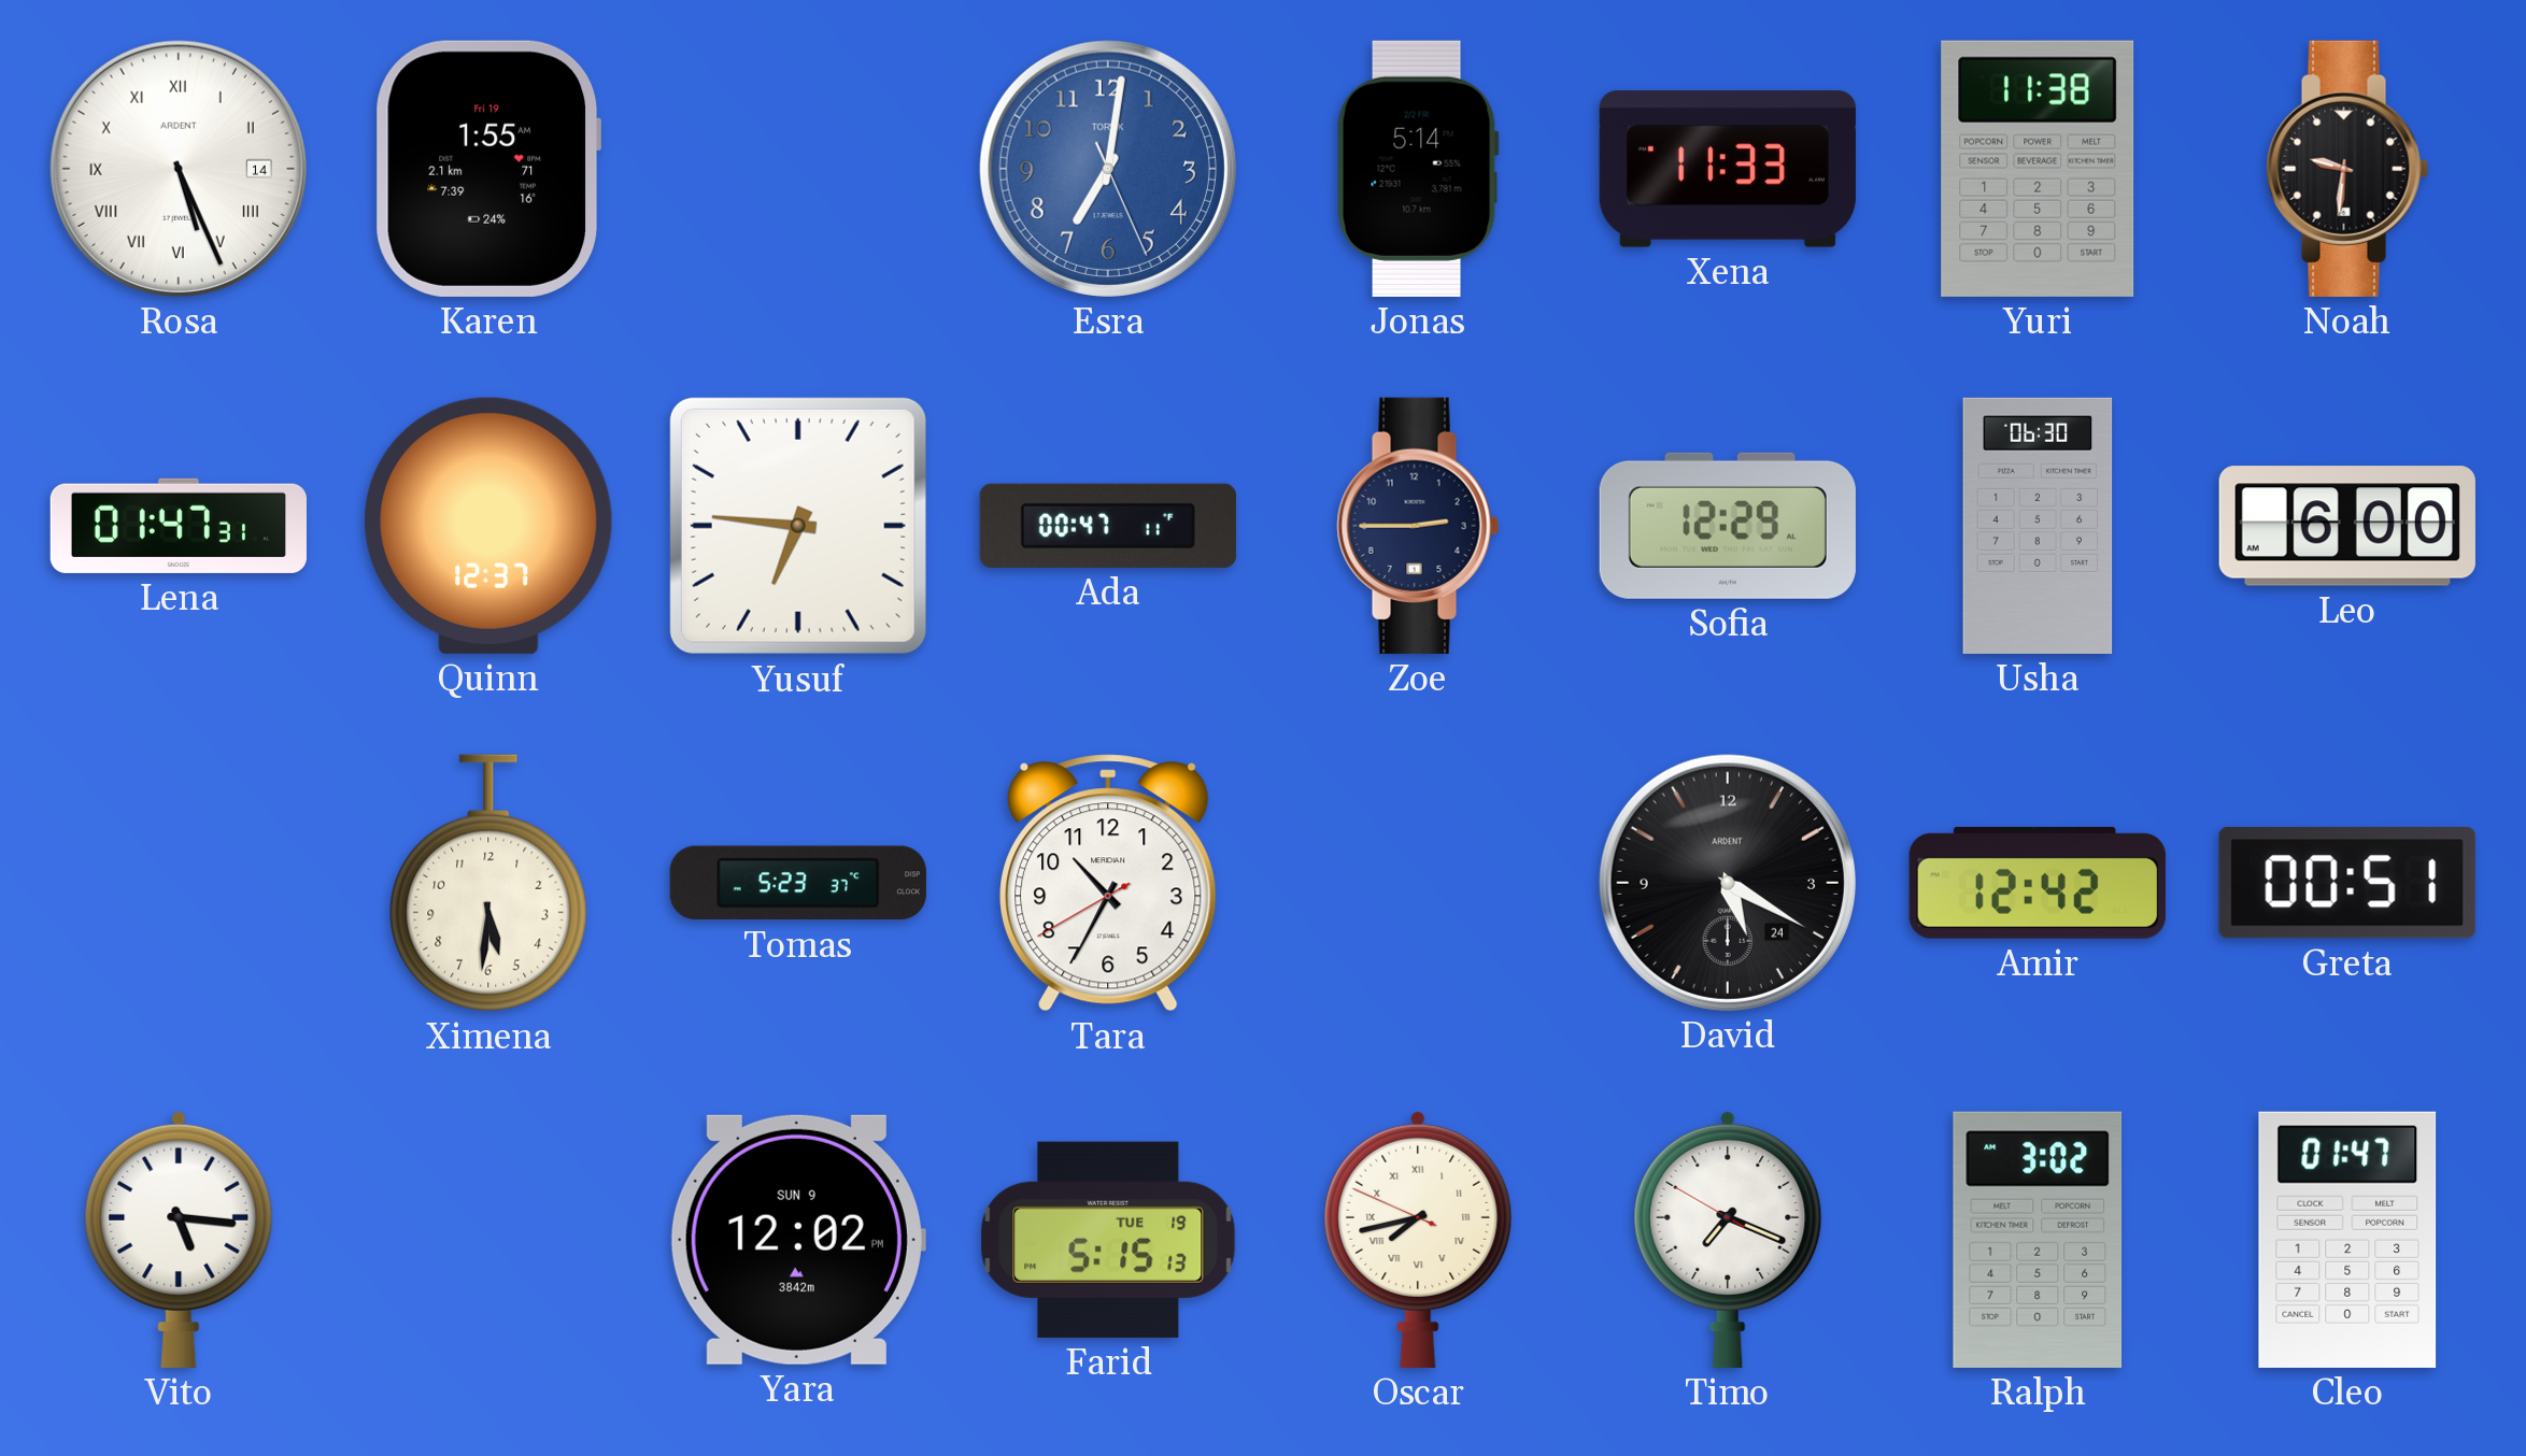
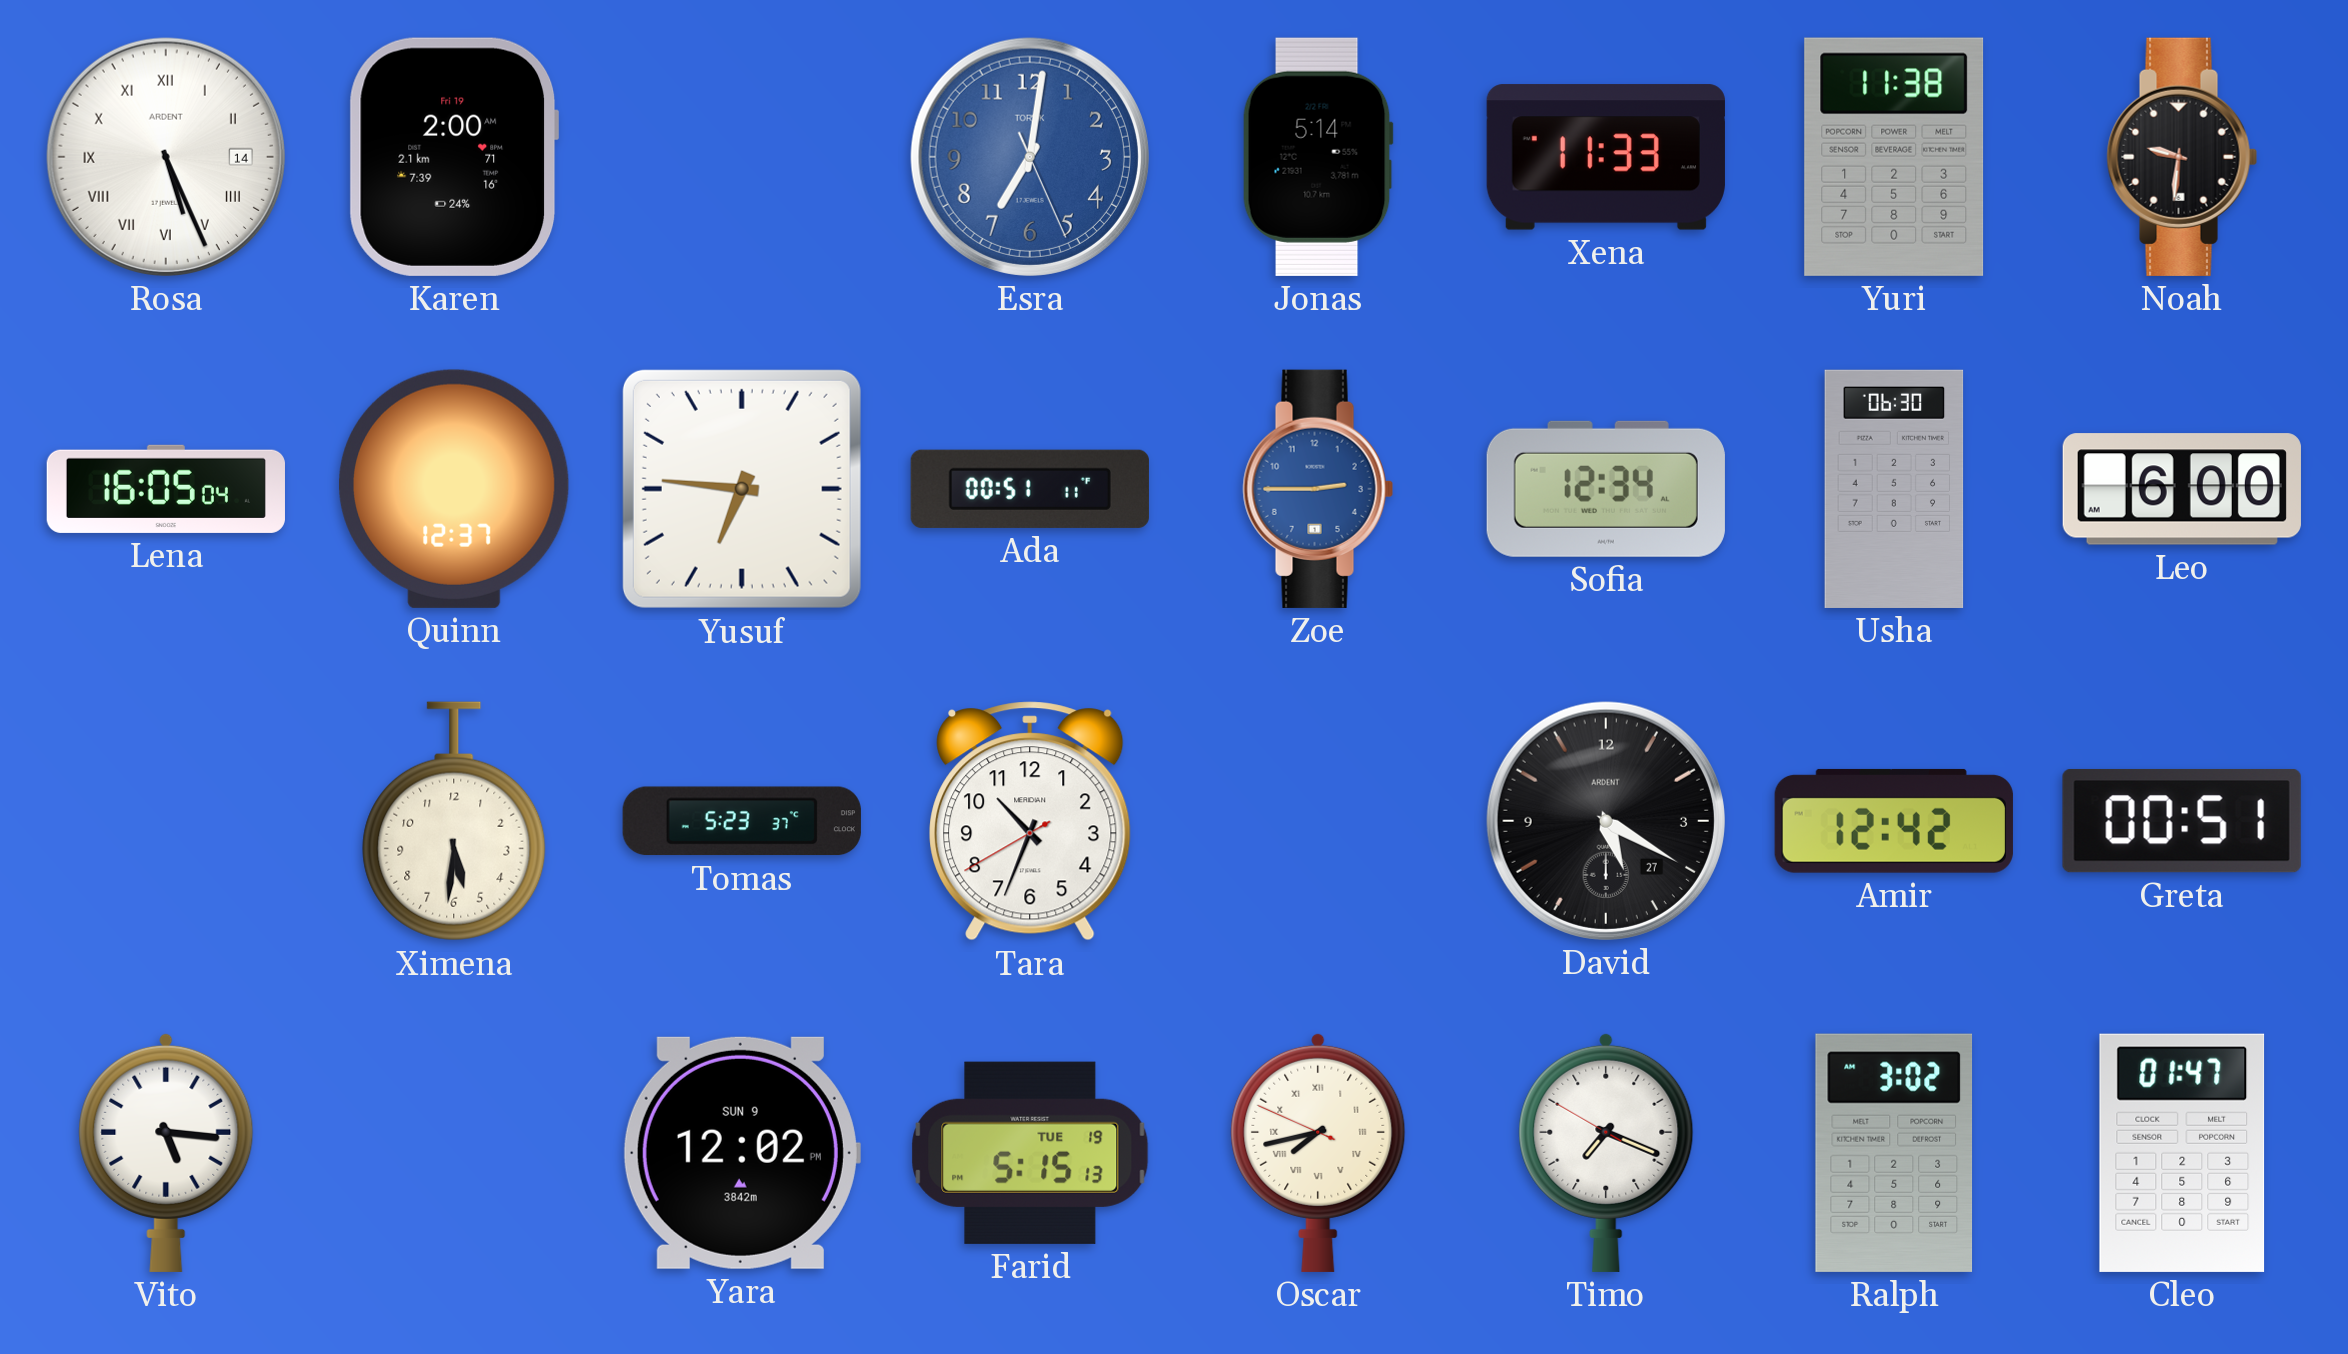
Karen: 1:55 -> 2:00 (454, 157)
Lena: 01:47 -> 16:05 (166, 489)
Ada: 00:47 -> 00:51 (1030, 489)
Zoe dial: navy -> blue (1318, 489)
Sofia: 12:29 -> 12:34 (1606, 489)
Tara: 10:34 -> 10:33 (1030, 821)
David date: 24 -> 27 (1606, 821)
